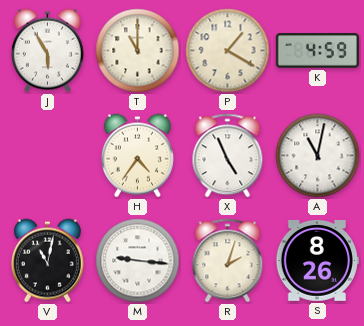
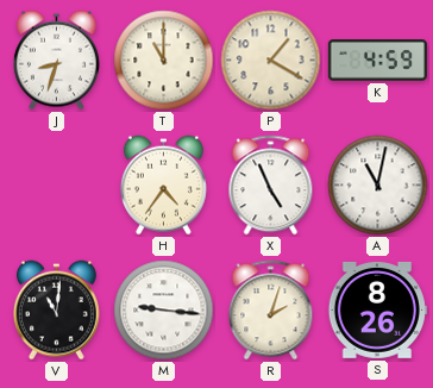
J: 5:55 -> 8:33 (56, 61)
V: 11:02 -> 11:01 (56, 311)
